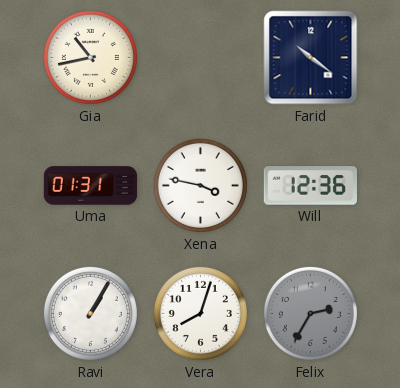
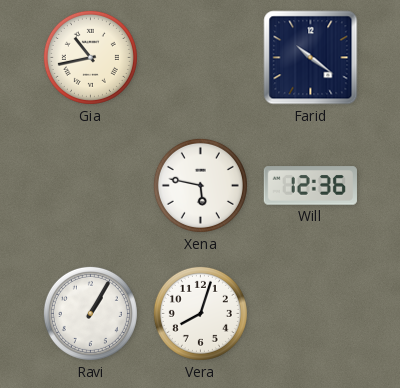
Uma: 01:31 -> none (91, 186)
Xena: 3:47 -> 5:47 (200, 185)
Felix: 2:35 -> none (310, 313)
